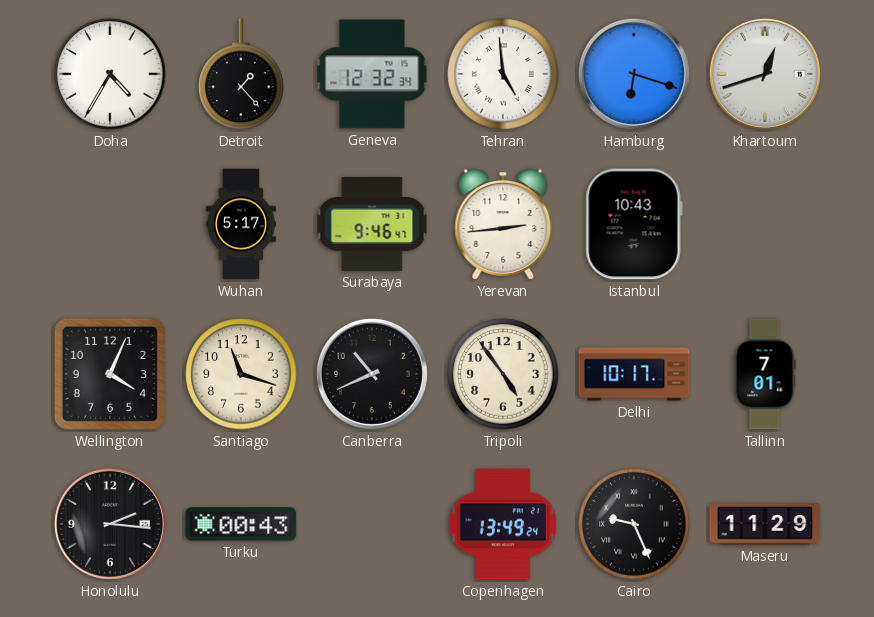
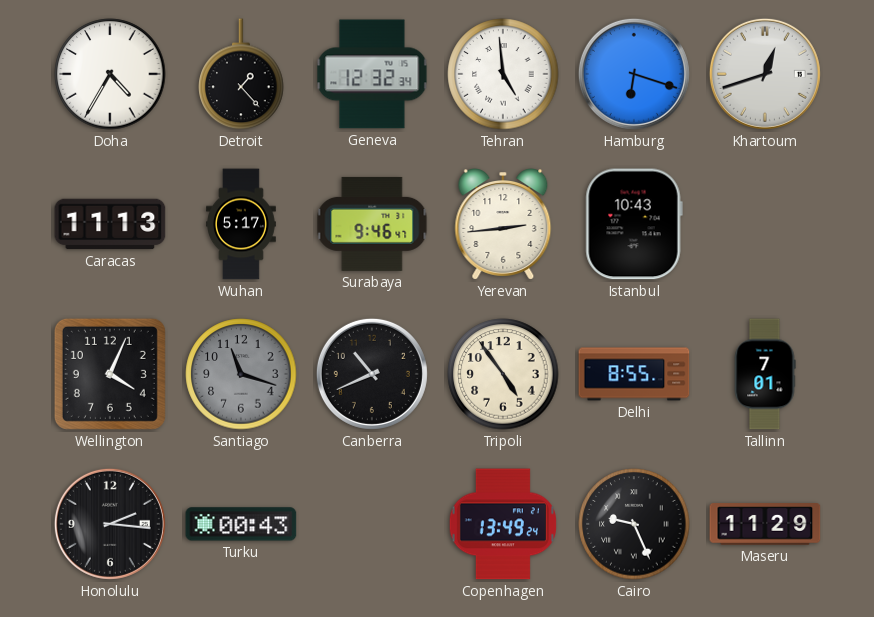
Caracas: none -> 11:13 (110, 224)
Santiago dial: cream -> grey (241, 374)
Delhi: 10:17 -> 8:55 (634, 374)
